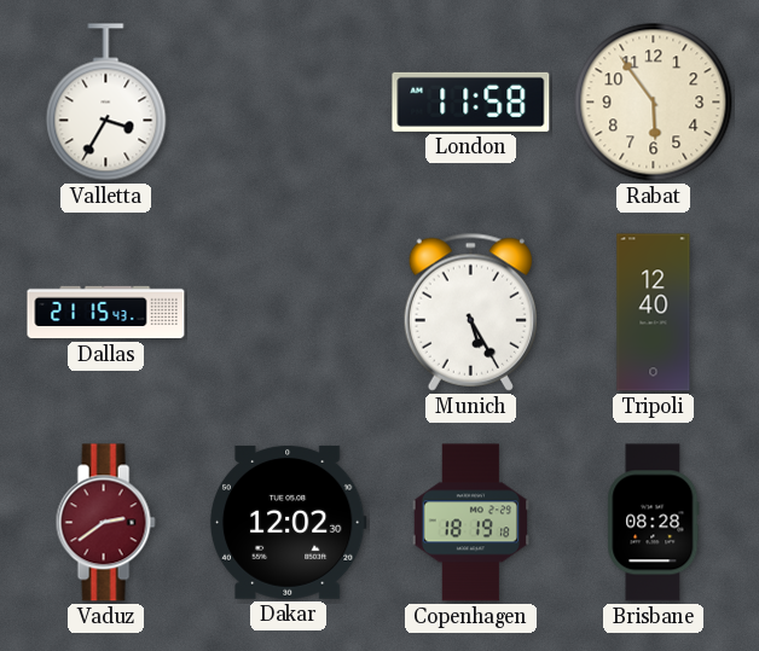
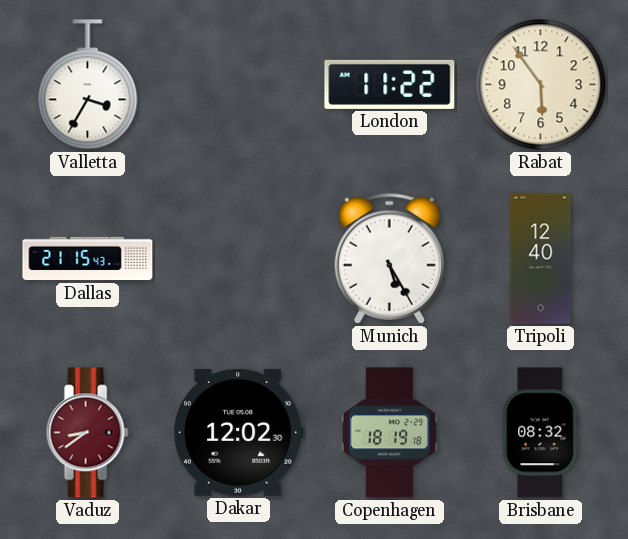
London: 11:58 -> 11:22 (390, 84)
Vaduz: 2:39 -> 8:39 (87, 433)
Brisbane: 08:28 -> 08:32 (541, 433)
